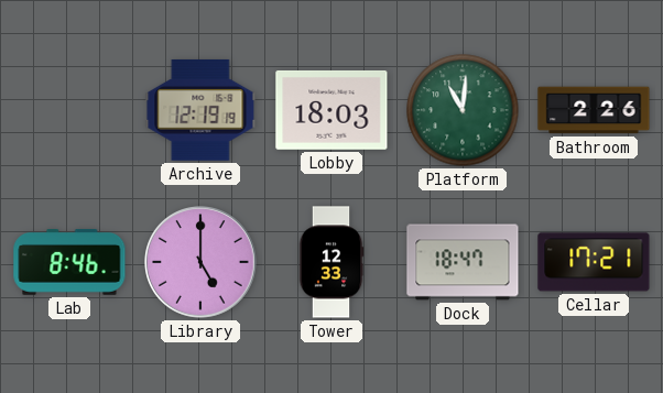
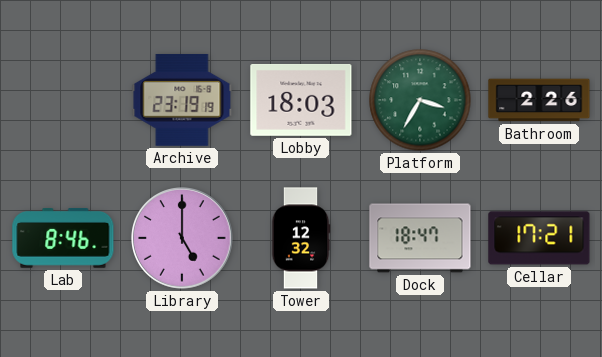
Archive: 12:19 -> 23:19 (182, 100)
Platform: 11:01 -> 3:35 (420, 100)
Tower: 12:33 -> 12:32 (301, 238)
